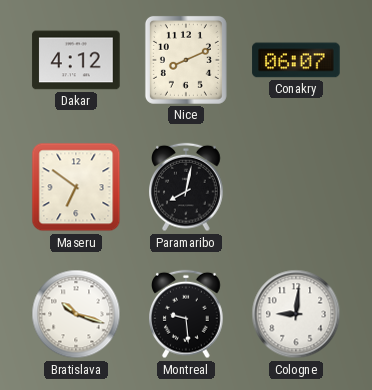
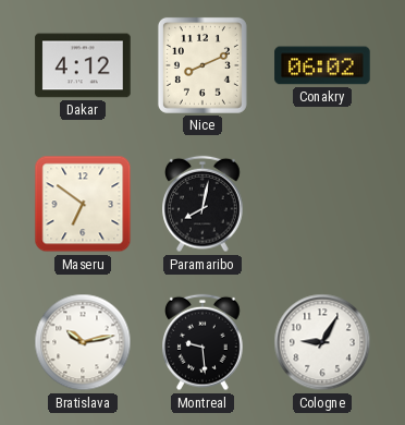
Conakry: 06:07 -> 06:02 (322, 65)
Bratislava: 10:18 -> 10:13 (83, 342)
Cologne: 9:01 -> 9:05 (322, 342)
